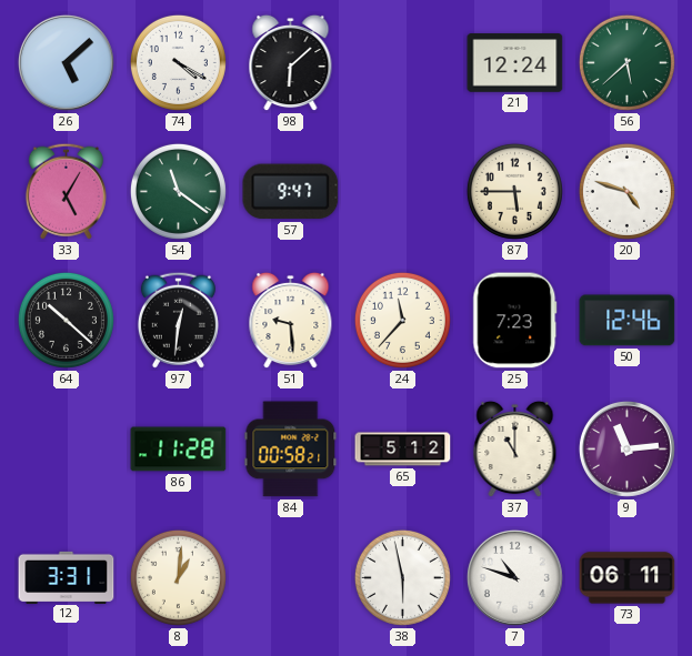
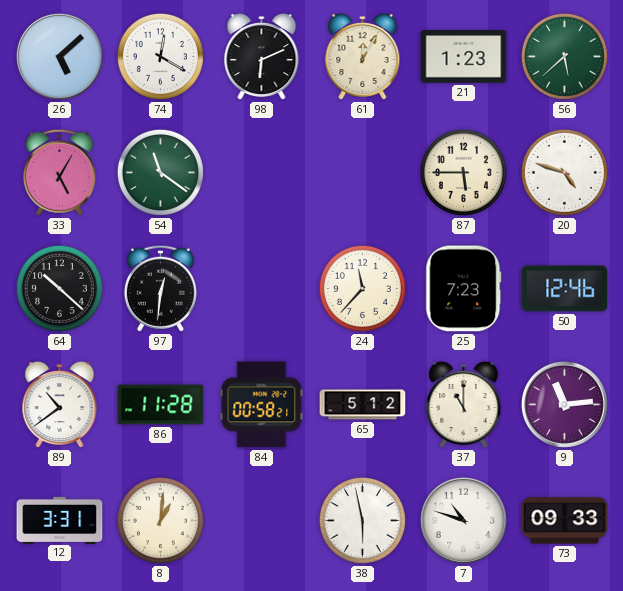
74: 4:20 -> 12:20 (160, 56)
98: 6:08 -> 6:11 (262, 57)
61: none -> 12:05 (363, 57)
21: 12:24 -> 1:23 (464, 57)
57: 9:47 -> none (291, 192)
51: 9:29 -> none (291, 321)
89: none -> 10:39 (60, 405)
73: 06:11 -> 09:33 (565, 521)
